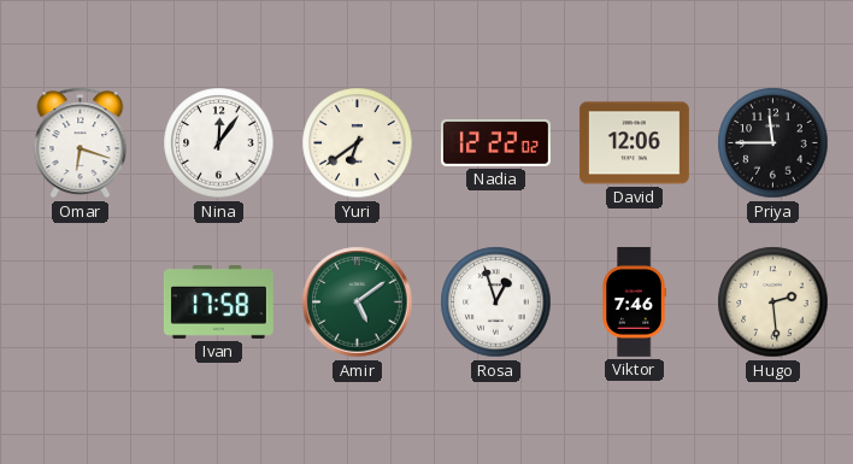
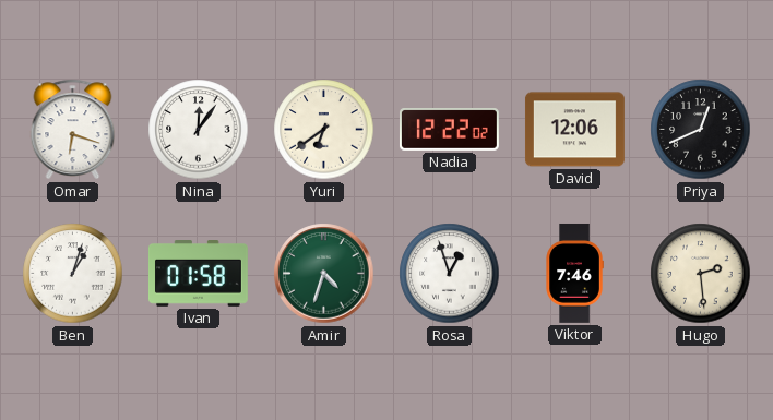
Priya: 11:45 -> 12:41 (701, 130)
Ben: none -> 1:03 (73, 274)
Ivan: 17:58 -> 01:58 (198, 274)
Amir: 5:09 -> 4:33 (324, 274)
